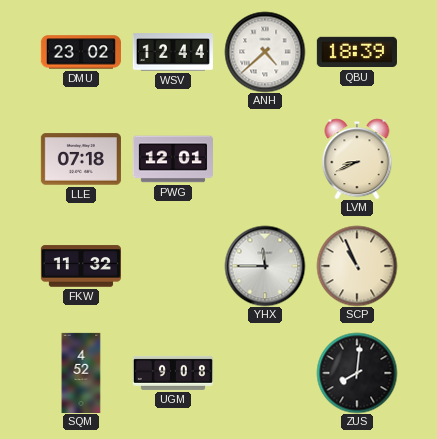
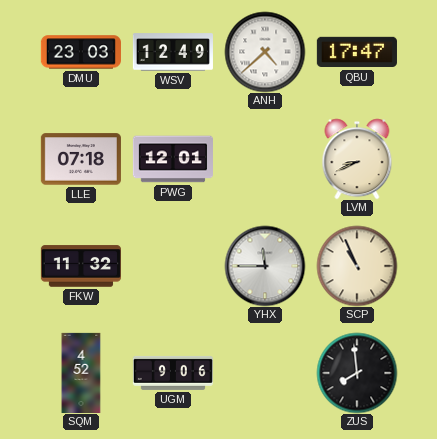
DMU: 23:02 -> 23:03 (81, 52)
WSV: 12:44 -> 12:49 (173, 52)
QBU: 18:39 -> 17:47 (357, 52)
UGM: 9:08 -> 9:06 (173, 373)
ZUS: 8:01 -> 7:59 (357, 373)
